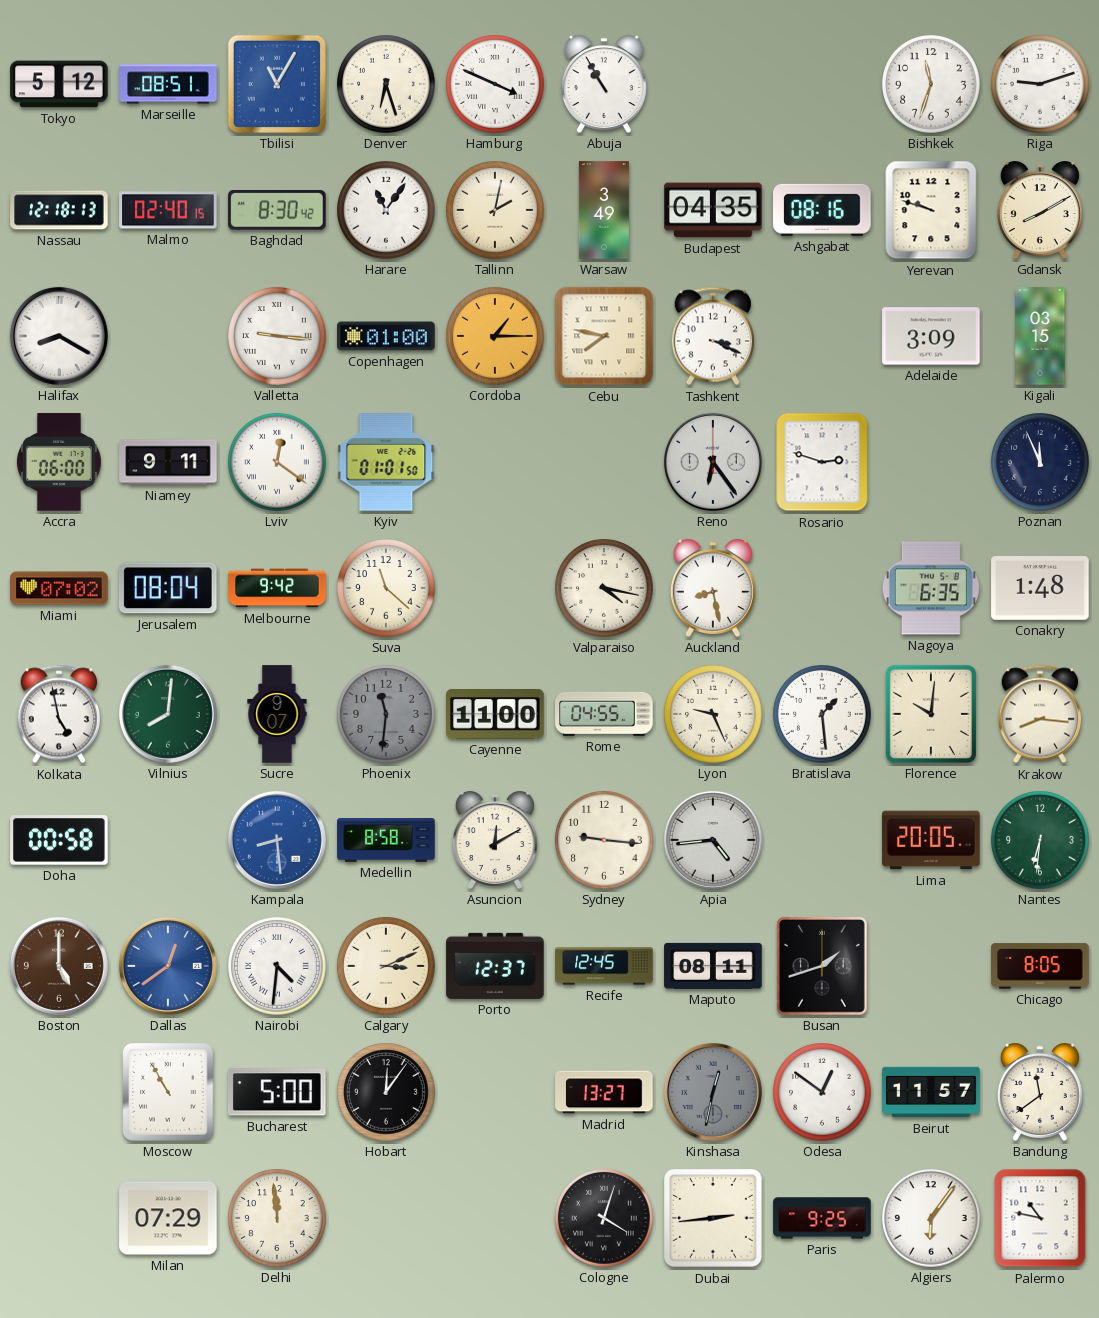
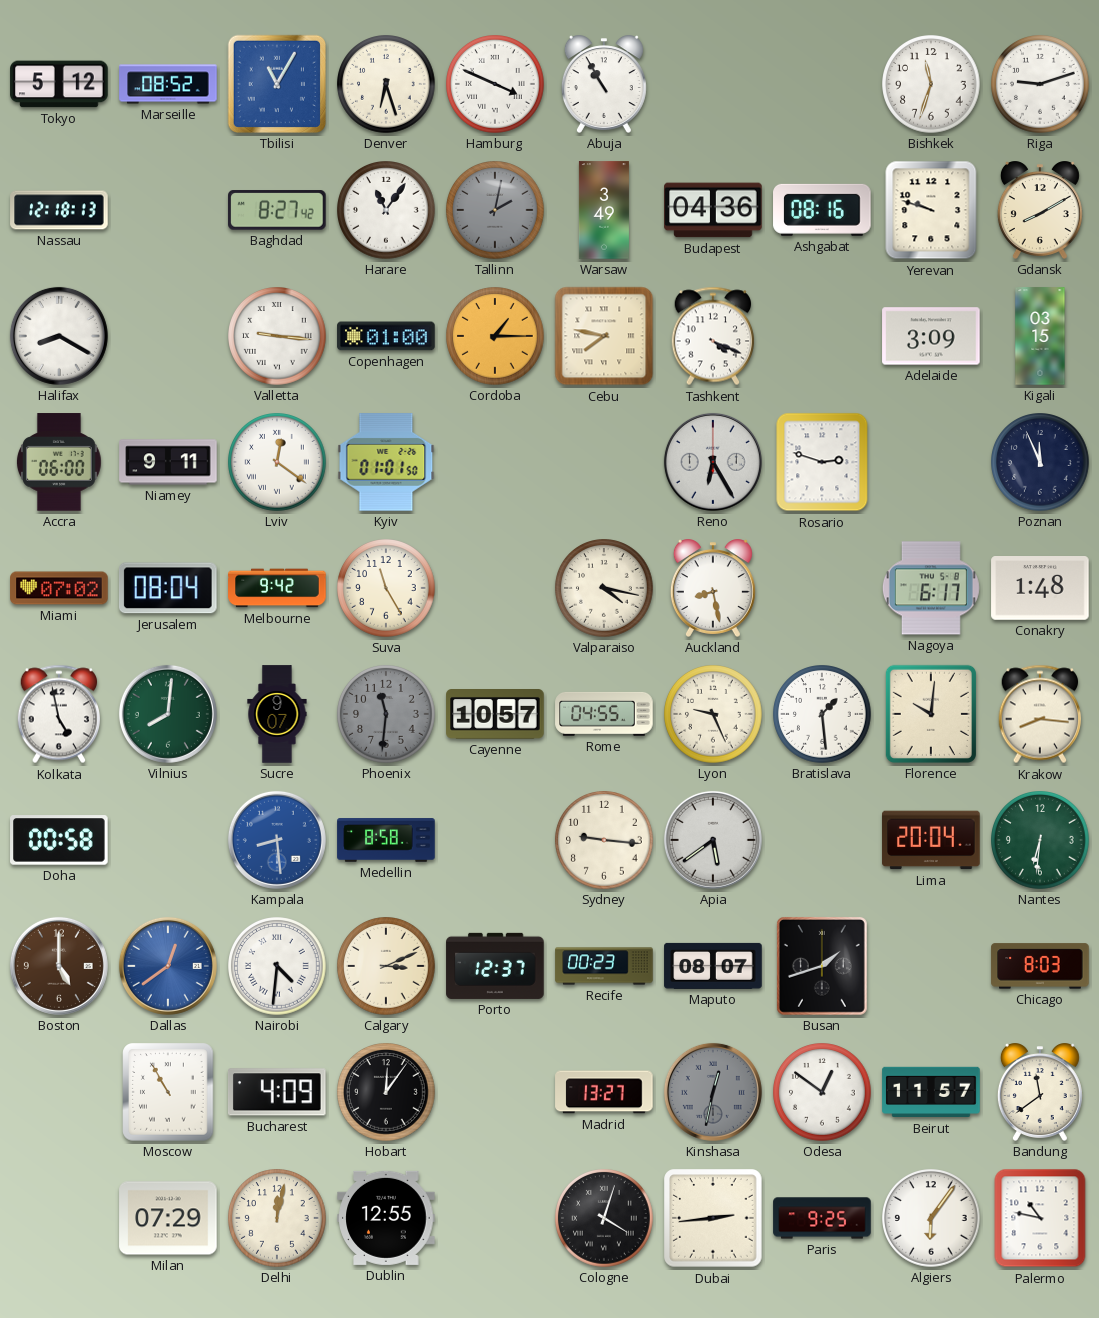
Marseille: 08:51 -> 08:52 (168, 84)
Malmo: 02:40 -> none (168, 210)
Baghdad: 8:30 -> 8:27 (277, 210)
Tallinn dial: cream -> grey (495, 210)
Budapest: 04:35 -> 04:36 (713, 210)
Tashkent: 3:19 -> 4:19 (712, 336)
Reno: 6:24 -> 6:25 (713, 462)
Suva: 11:22 -> 11:25 (386, 588)
Nagoya: 6:35 -> 6:17 (931, 588)
Cayenne: 11:00 -> 10:57 (495, 714)
Asuncion: 12:10 -> none (495, 840)
Apia: 4:44 -> 5:39 (713, 840)
Lima: 20:05 -> 20:04 (931, 840)
Recife: 12:45 -> 00:23 (604, 966)
Maputo: 08:11 -> 08:07 (713, 966)
Chicago: 8:05 -> 8:03 (1040, 966)
Bucharest: 5:00 -> 4:09 (278, 1092)
Delhi: 11:59 -> 12:02 (277, 1218)
Dublin: none -> 12:55 (386, 1218)
